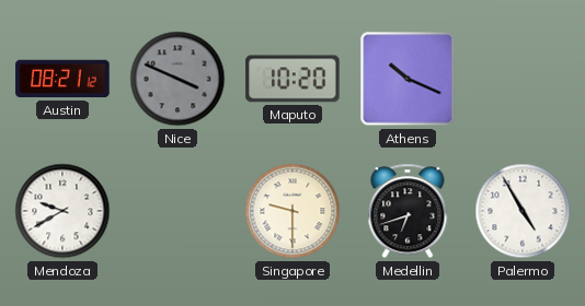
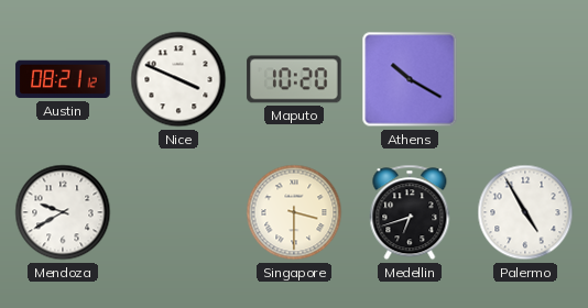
Nice dial: grey -> white (178, 79)
Athens: 10:19 -> 10:20 (410, 79)
Singapore: 9:30 -> 3:30 (294, 212)
